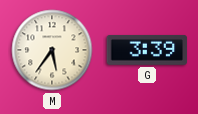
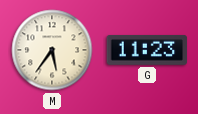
G: 3:39 -> 11:23 (147, 50)
